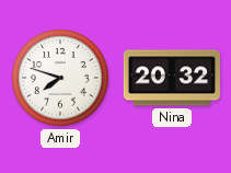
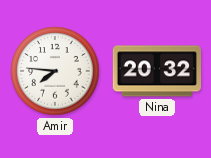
Amir: 7:48 -> 7:46 (55, 71)
